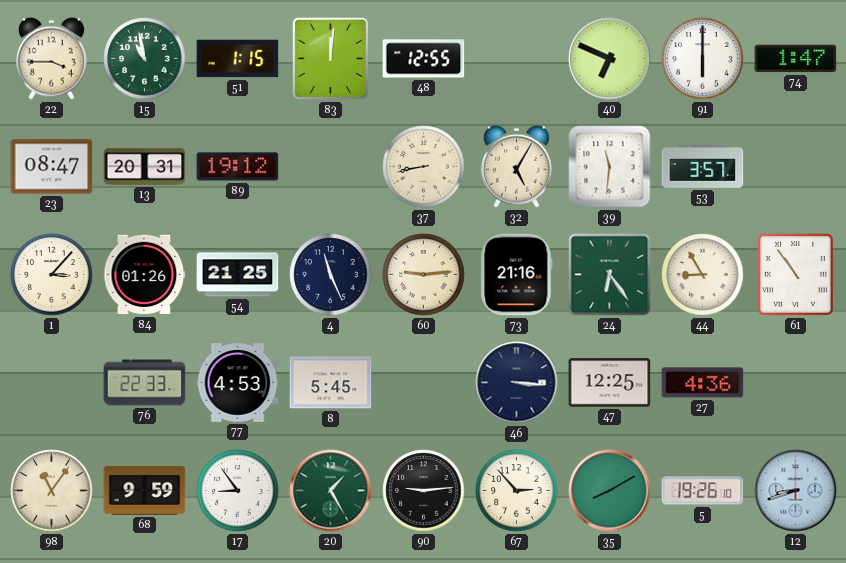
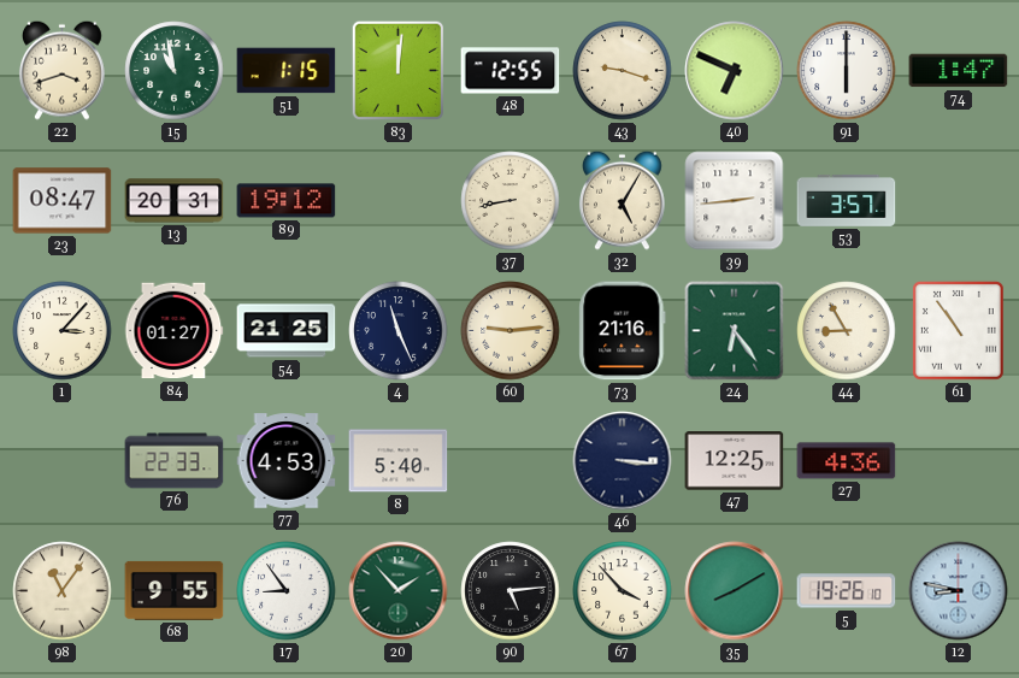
22: 3:45 -> 3:42 (61, 70)
43: none -> 9:18 (623, 71)
39: 11:31 -> 2:44 (735, 201)
84: 01:26 -> 01:27 (175, 331)
8: 5:45 -> 5:40 (399, 461)
68: 9:59 -> 9:55 (175, 590)
20: 1:25 -> 1:53 (399, 591)
90: 9:14 -> 5:14 (511, 591)
67: 2:53 -> 3:53 (623, 591)
12: 8:42 -> 8:47 (959, 591)
